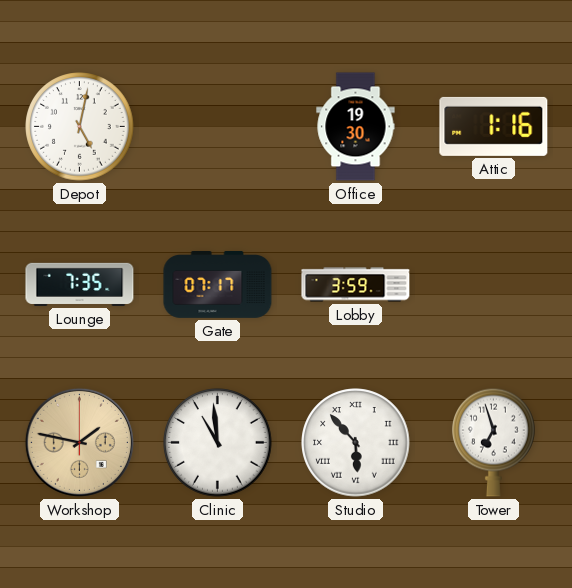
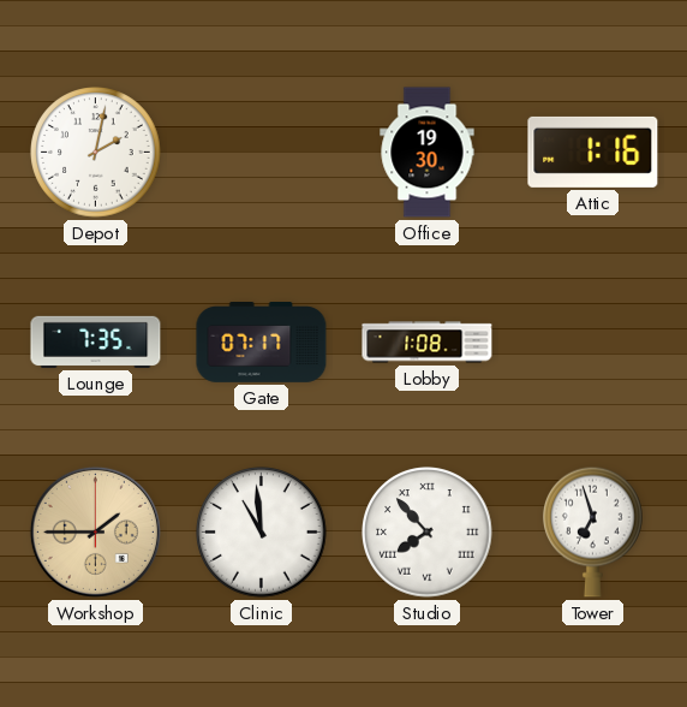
Depot: 5:02 -> 2:02 (96, 153)
Lobby: 3:59 -> 1:08 (428, 343)
Workshop: 1:47 -> 1:45 (95, 531)
Studio: 5:53 -> 7:53 (428, 533)
